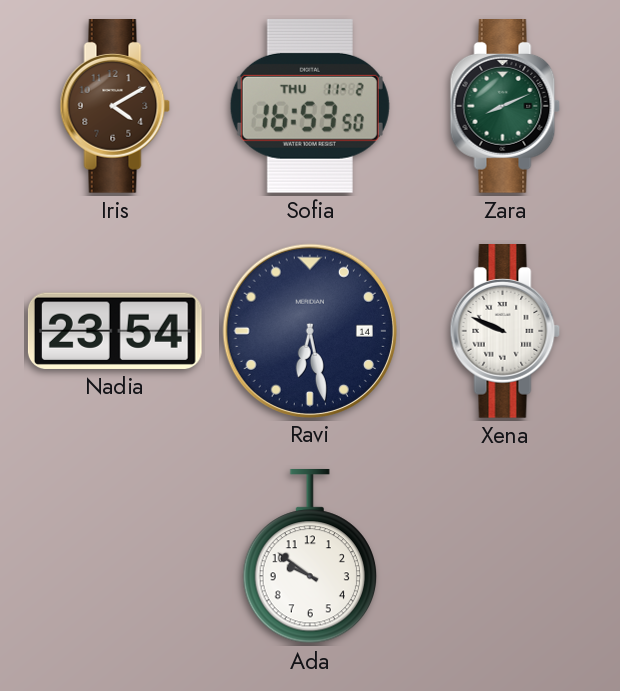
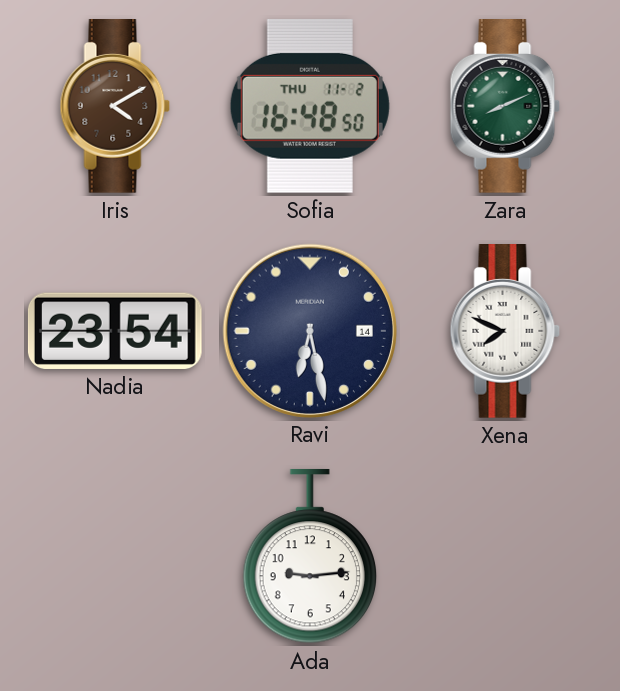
Sofia: 16:53 -> 16:48 (310, 106)
Xena: 9:49 -> 7:49 (505, 332)
Ada: 9:51 -> 9:14 (309, 556)
